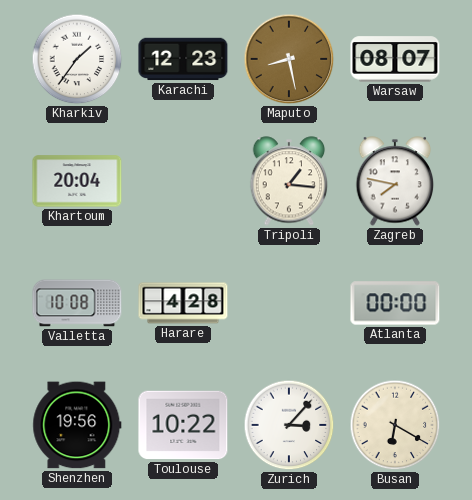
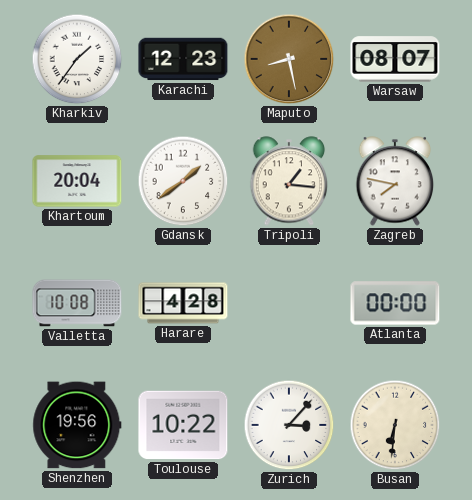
Gdansk: none -> 1:39 (183, 181)
Busan: 6:20 -> 6:31 (395, 425)
